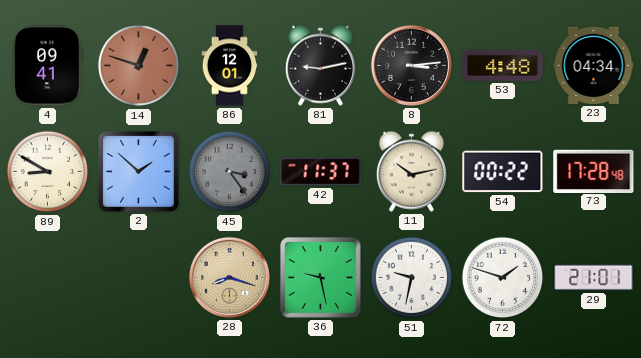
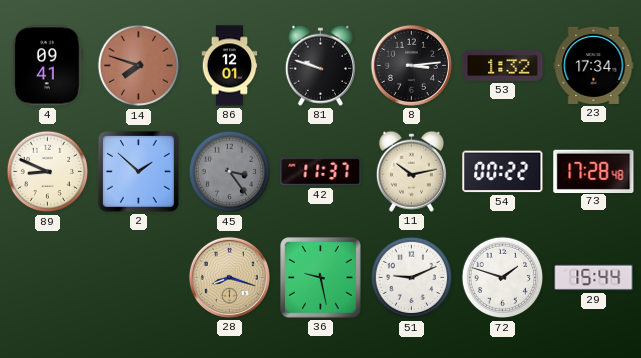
14: 12:48 -> 7:48 (139, 66)
81: 9:13 -> 9:48 (320, 65)
53: 4:48 -> 1:32 (503, 65)
23: 04:34 -> 17:34 (594, 65)
89: 8:50 -> 8:49 (48, 172)
51: 9:32 -> 9:11 (412, 278)
29: 21:01 -> 15:44 (594, 277)
